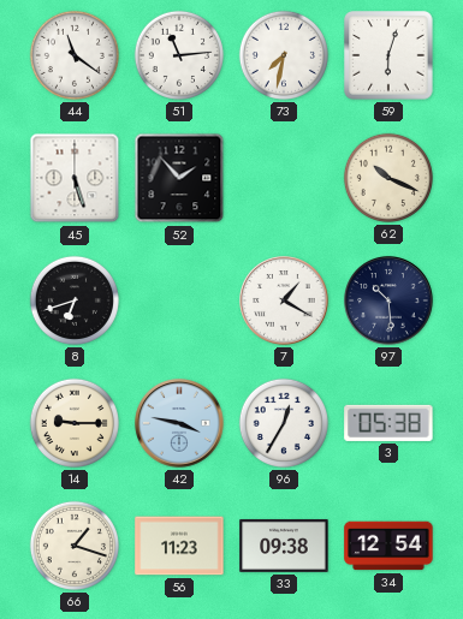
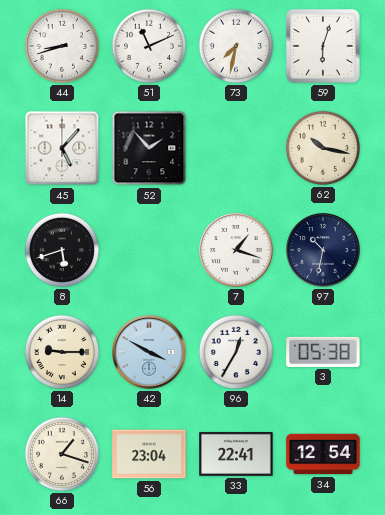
44: 11:21 -> 8:42 (62, 46)
51: 11:14 -> 11:11 (149, 46)
45: 5:27 -> 5:07 (62, 148)
62: 10:19 -> 10:17 (323, 148)
8: 6:42 -> 5:42 (62, 250)
7: 1:20 -> 1:18 (236, 250)
97: 10:29 -> 10:32 (323, 250)
42: 3:47 -> 3:50 (149, 352)
56: 11:23 -> 23:04 (149, 454)
33: 09:38 -> 22:41 (236, 454)
